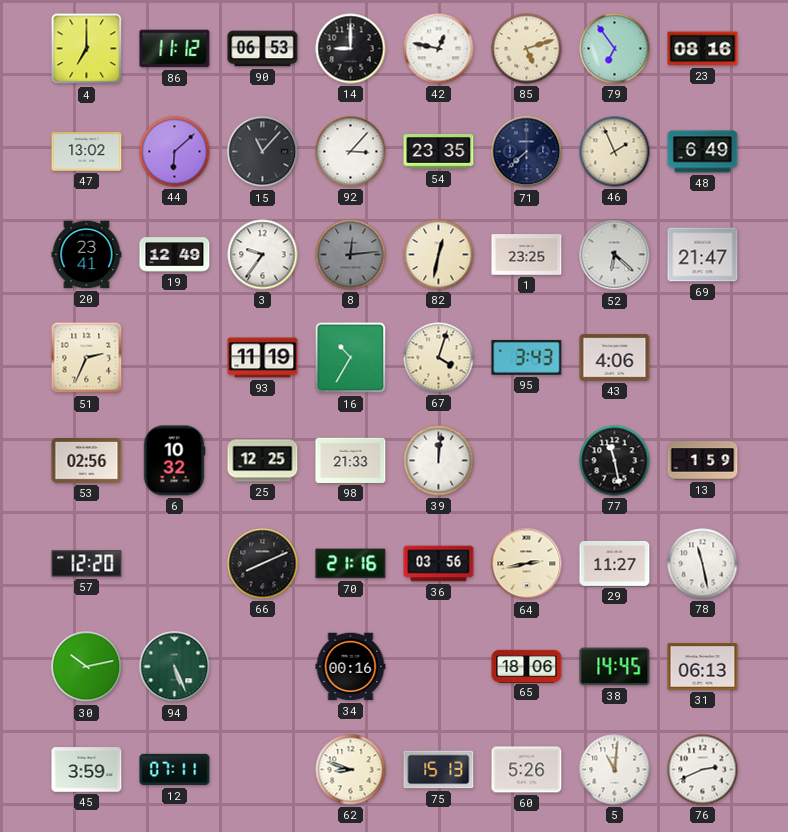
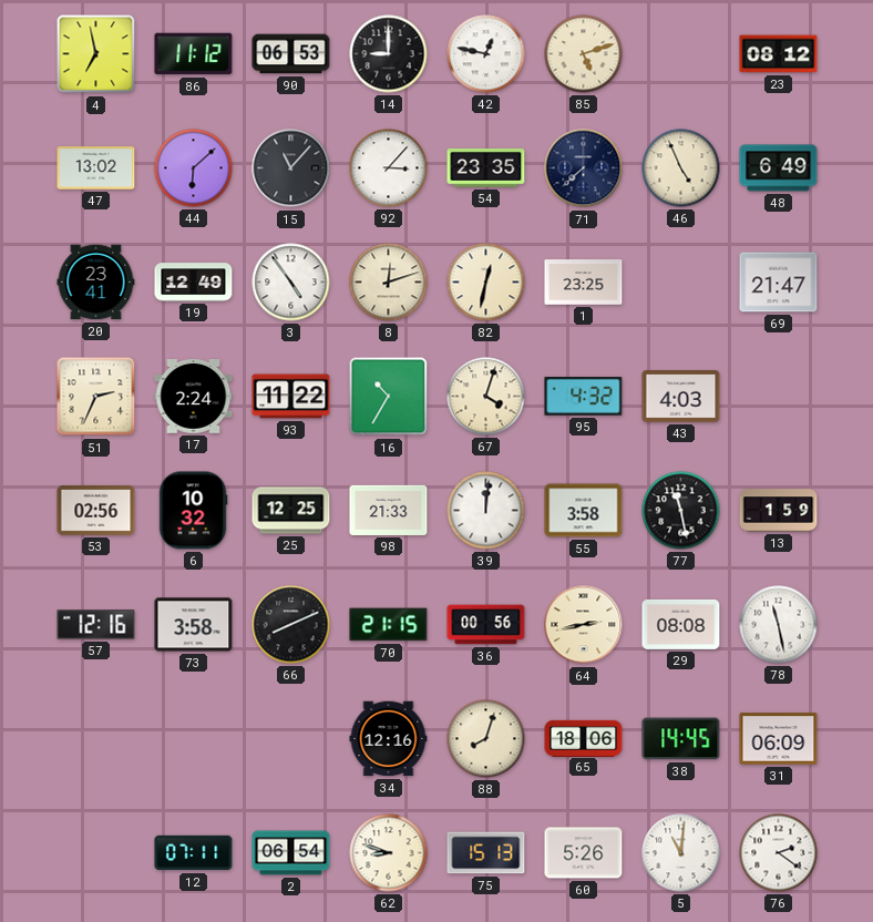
4: 7:00 -> 6:58 (96, 54)
79: 6:54 -> none (615, 49)
23: 08:16 -> 08:12 (779, 54)
46: 1:56 -> 4:56 (681, 168)
3: 9:36 -> 4:54 (291, 283)
8: 12:14 -> 12:12 (389, 283)
8 dial: grey -> cream (389, 283)
52: 6:22 -> none (615, 255)
17: none -> 2:24 (194, 397)
93: 11:19 -> 11:22 (291, 397)
95: 3:43 -> 4:32 (584, 396)
43: 4:06 -> 4:03 (681, 397)
55: none -> 3:58 (584, 511)
57: 12:20 -> 12:16 (96, 625)
73: none -> 3:58 (194, 625)
70: 21:16 -> 21:15 (389, 625)
36: 03:56 -> 00:56 (486, 625)
29: 11:27 -> 08:08 (681, 624)
30: 10:13 -> none (87, 667)
94: 5:26 -> none (175, 667)
34: 00:16 -> 12:16 (389, 739)
88: none -> 8:03 (486, 739)
31: 06:13 -> 06:09 (779, 739)
45: 3:59 -> none (87, 770)
2: none -> 06:54 (291, 853)
76: 2:41 -> 2:21 (779, 853)
